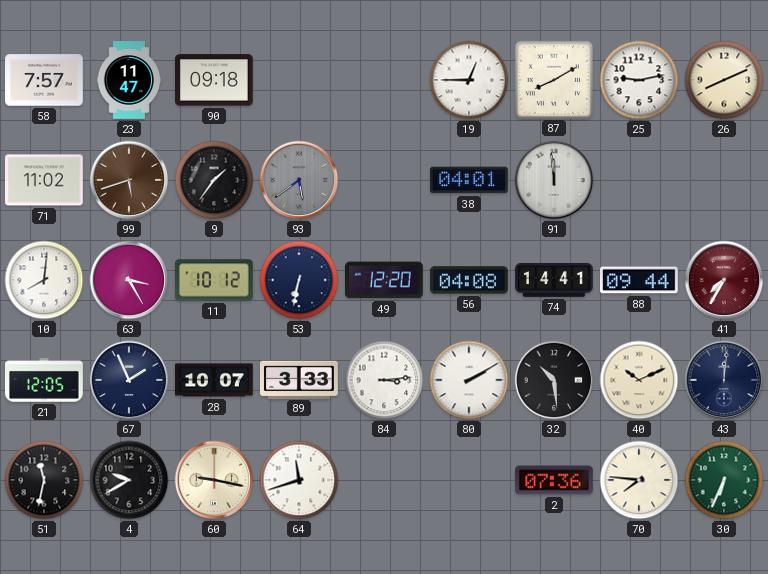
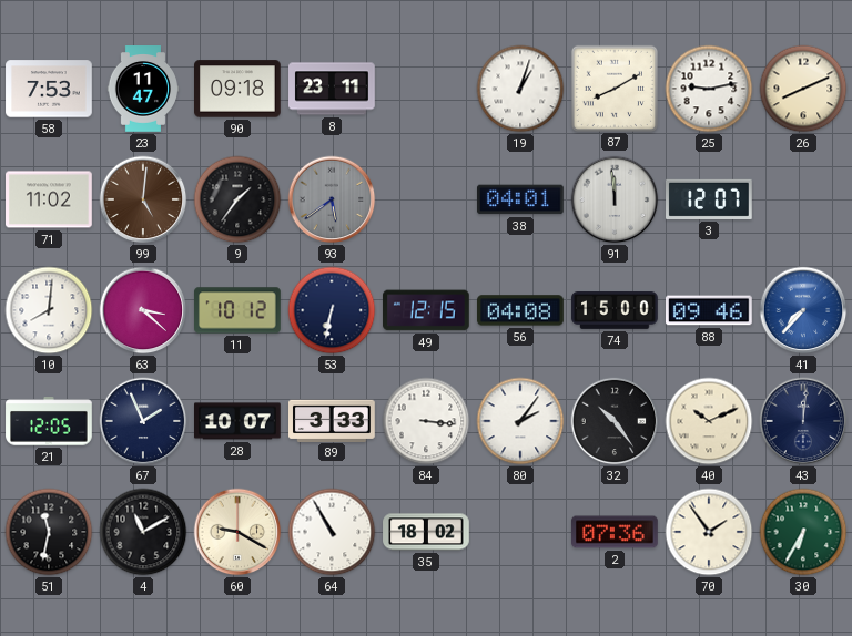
58: 7:57 -> 7:53 (49, 89)
8: none -> 23:11 (332, 89)
19: 12:45 -> 1:03 (520, 89)
99: 5:42 -> 5:01 (143, 199)
3: none -> 12:07 (710, 199)
63: 3:25 -> 3:22 (143, 310)
49: 12:20 -> 12:15 (427, 310)
74: 14:41 -> 15:00 (615, 311)
88: 09:44 -> 09:46 (710, 310)
41: 7:35 -> 7:37 (803, 310)
41 dial: burgundy -> blue (803, 310)
84: 3:14 -> 3:16 (426, 421)
80: 2:10 -> 2:06 (520, 421)
32: 10:29 -> 10:24 (615, 421)
4: 9:40 -> 11:10 (143, 532)
60: 9:17 -> 9:20 (237, 532)
64: 11:42 -> 10:55 (332, 532)
35: none -> 18:02 (426, 532)
70: 7:46 -> 1:54 (709, 532)
30: 6:34 -> 6:35 (803, 532)
